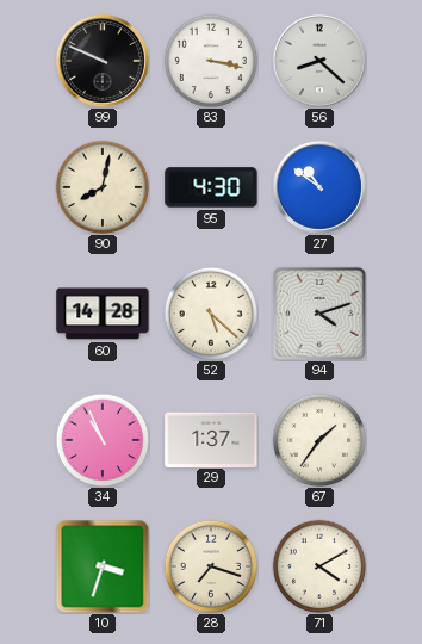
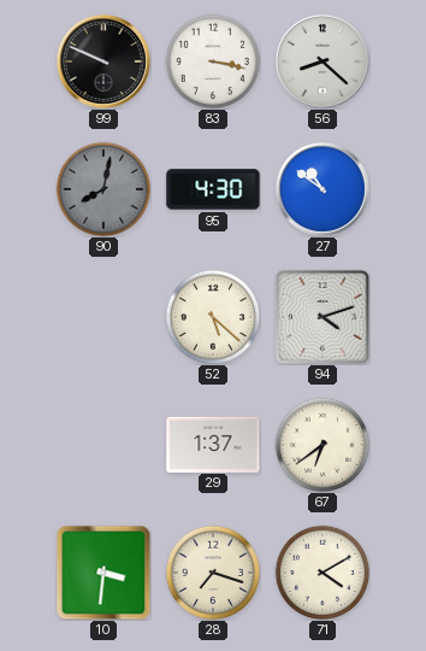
90 dial: cream -> grey (103, 189)
60: 14:28 -> none (103, 314)
34: 10:56 -> none (103, 440)
67: 1:36 -> 6:39 (323, 445)
10: 3:33 -> 3:31 (103, 573)
